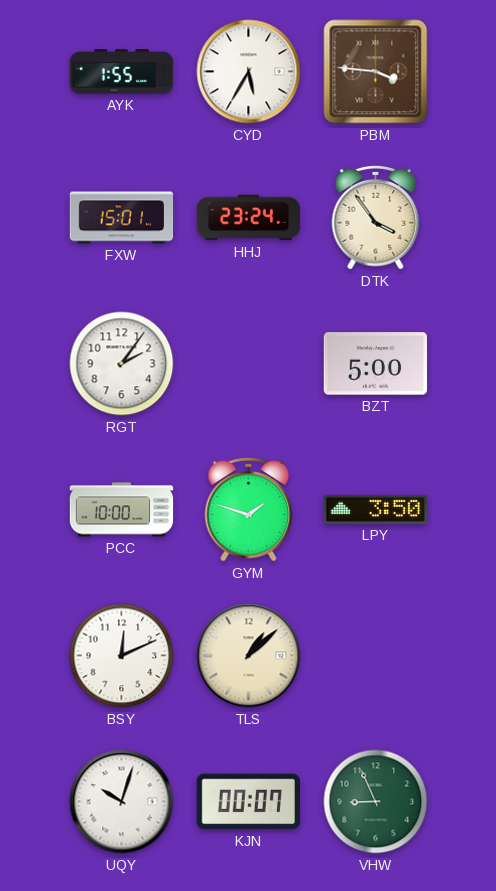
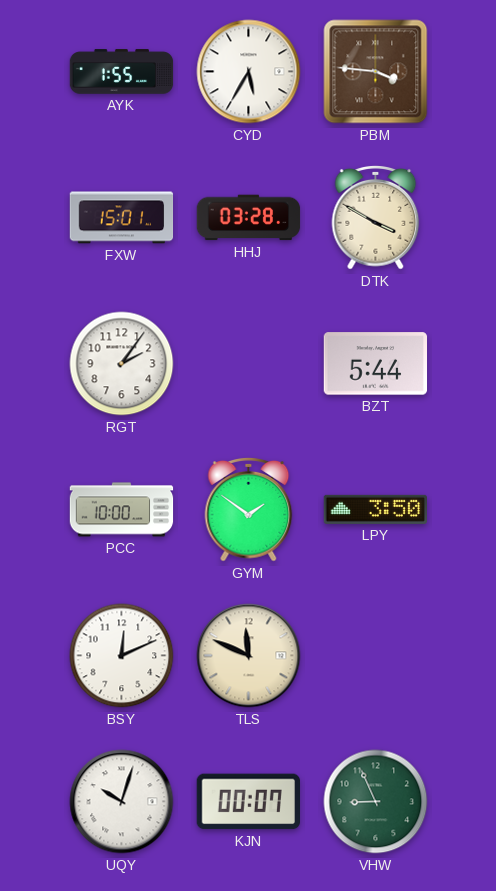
HHJ: 23:24 -> 03:28 (249, 218)
DTK: 3:54 -> 3:50 (376, 217)
BZT: 5:00 -> 5:44 (376, 364)
GYM: 1:48 -> 1:51 (249, 509)
TLS: 1:08 -> 11:49 (249, 656)
